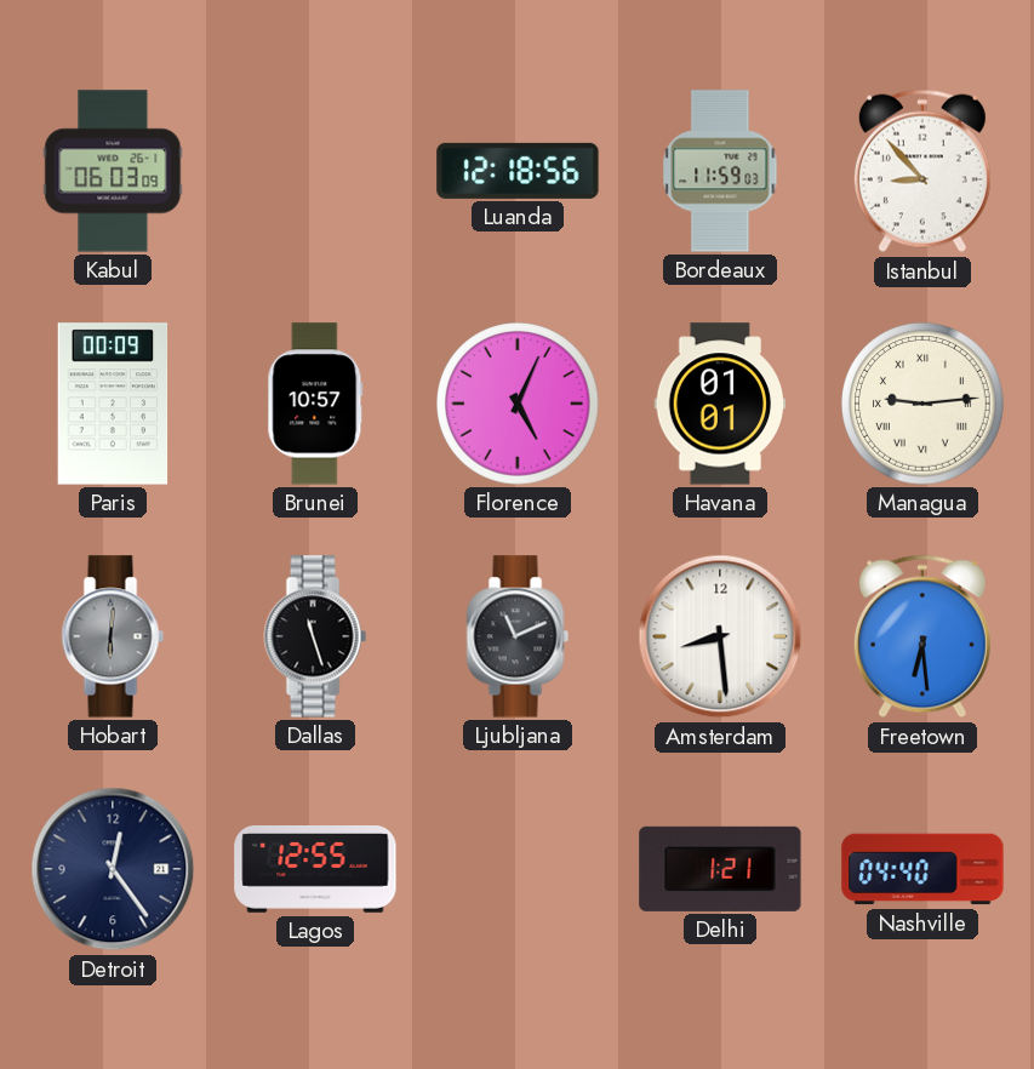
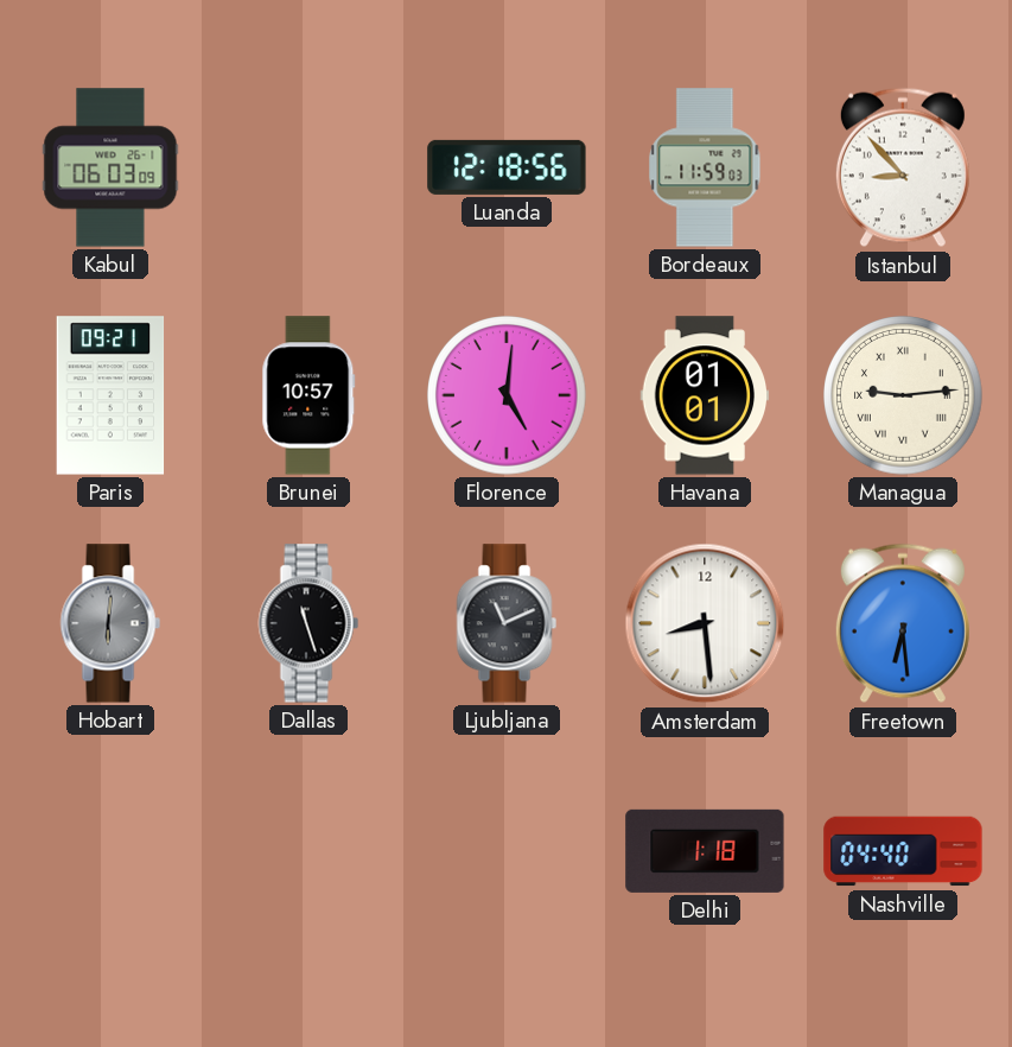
Paris: 00:09 -> 09:21 (110, 395)
Florence: 5:04 -> 5:01 (507, 395)
Detroit: 12:24 -> none (113, 869)
Lagos: 12:55 -> none (315, 870)
Delhi: 1:21 -> 1:18 (705, 851)
